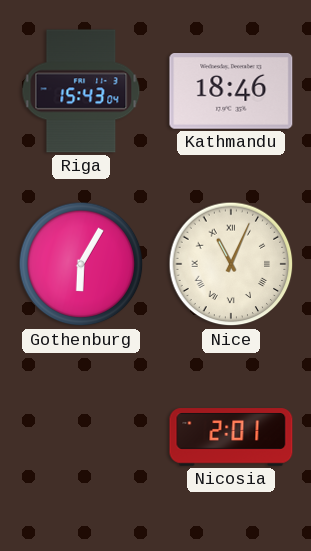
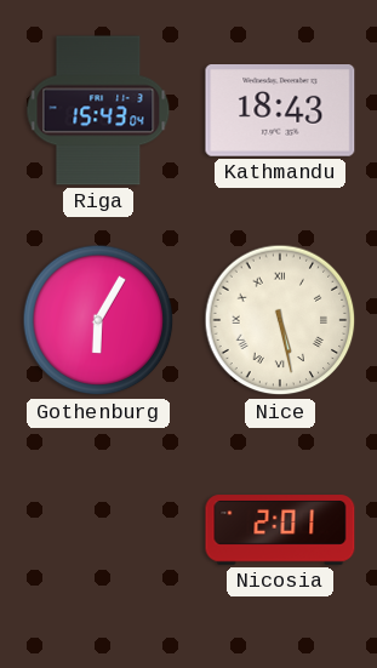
Kathmandu: 18:46 -> 18:43 (280, 112)
Nice: 11:04 -> 5:28 (280, 320)
